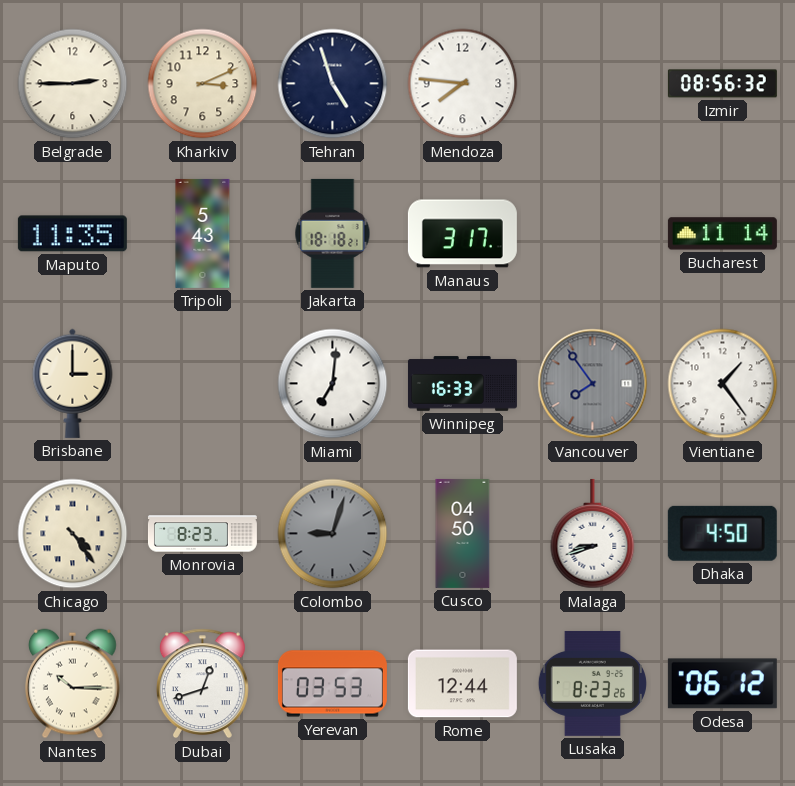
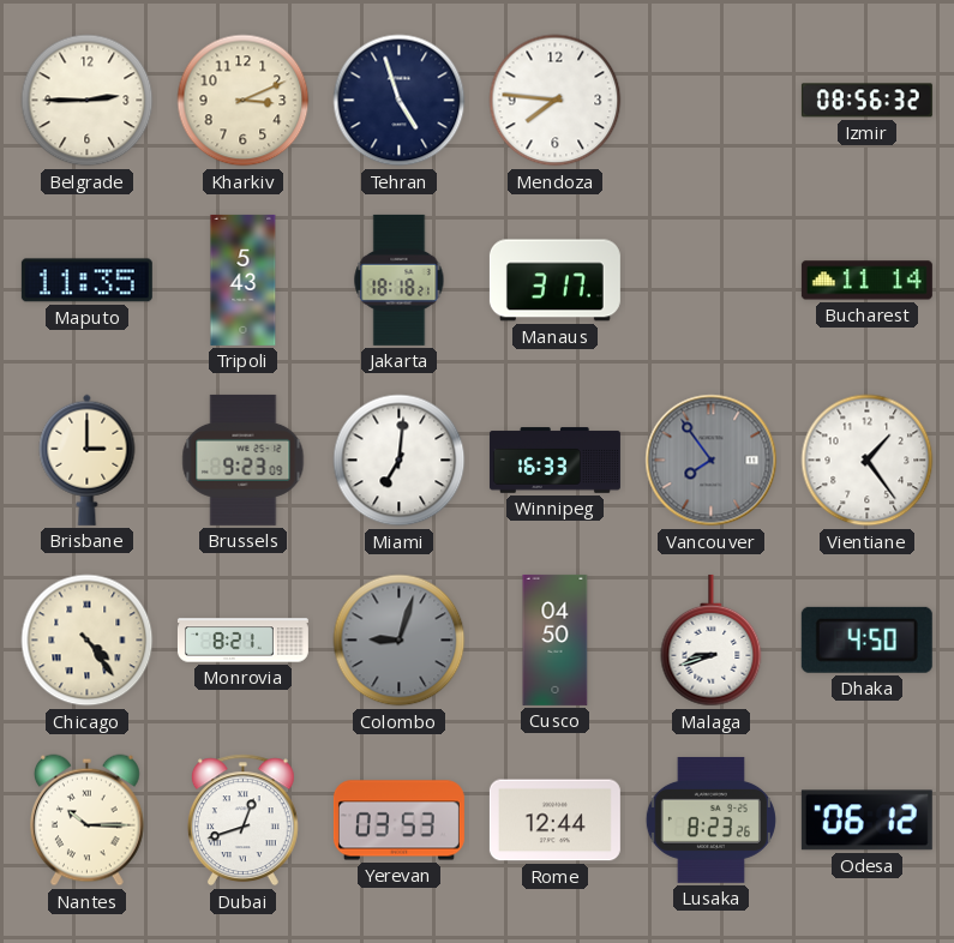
Brussels: none -> 9:23 (244, 460)
Monrovia: 8:23 -> 8:21 (242, 641)
